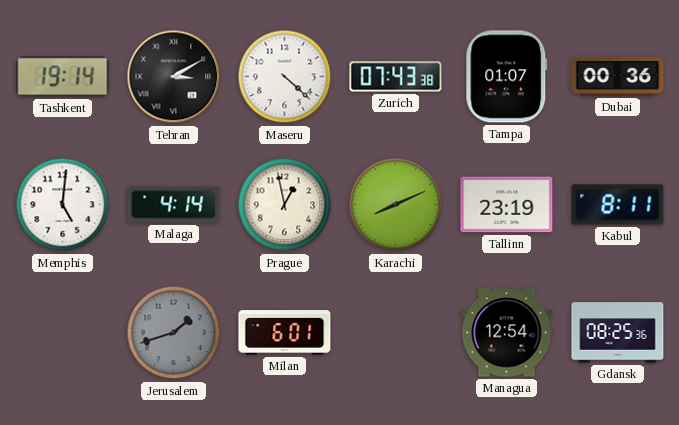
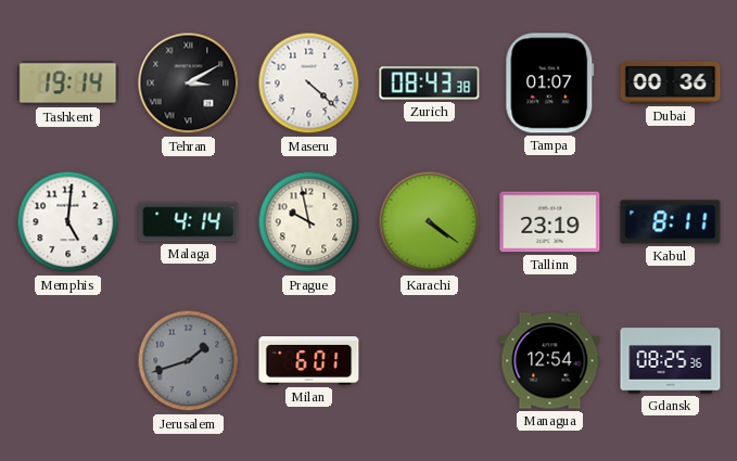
Zurich: 07:43 -> 08:43 (430, 84)
Prague: 12:58 -> 9:58 (309, 222)
Karachi: 8:11 -> 4:21 (430, 222)
